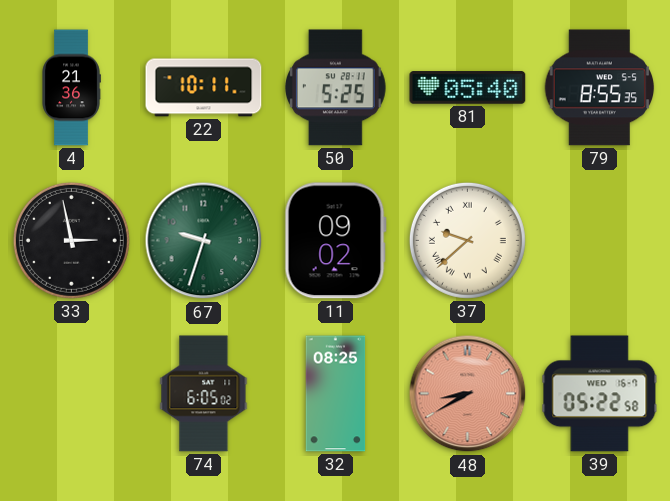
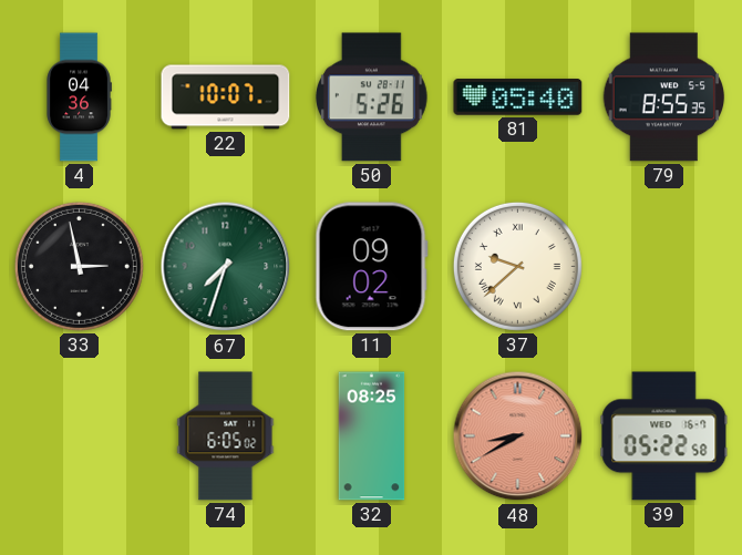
4: 21:36 -> 04:36 (79, 97)
22: 10:11 -> 10:07 (226, 97)
50: 5:25 -> 5:26 (371, 97)
67: 9:33 -> 7:33 (226, 267)
